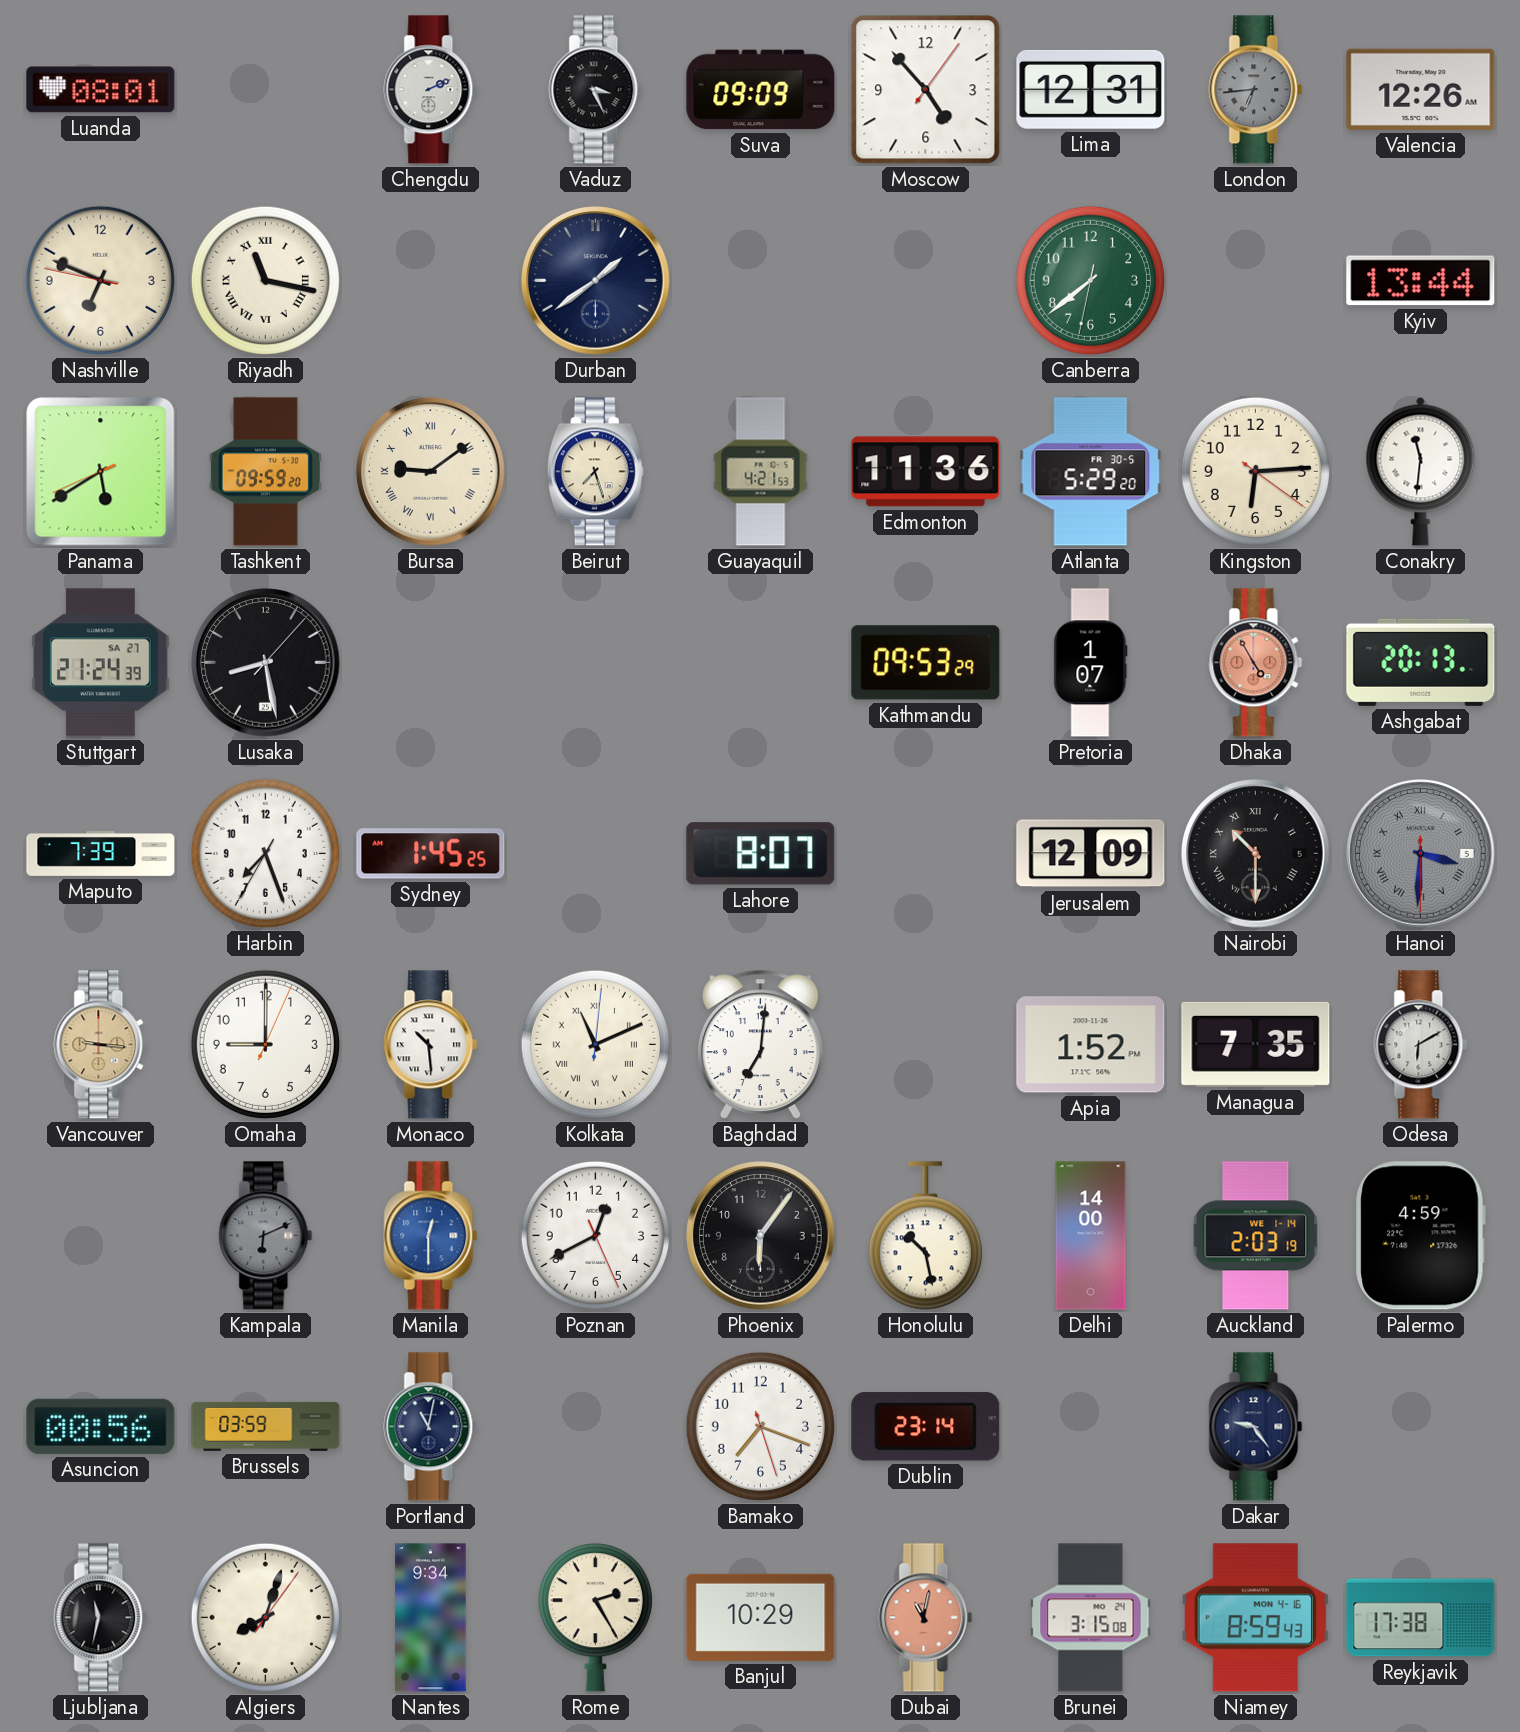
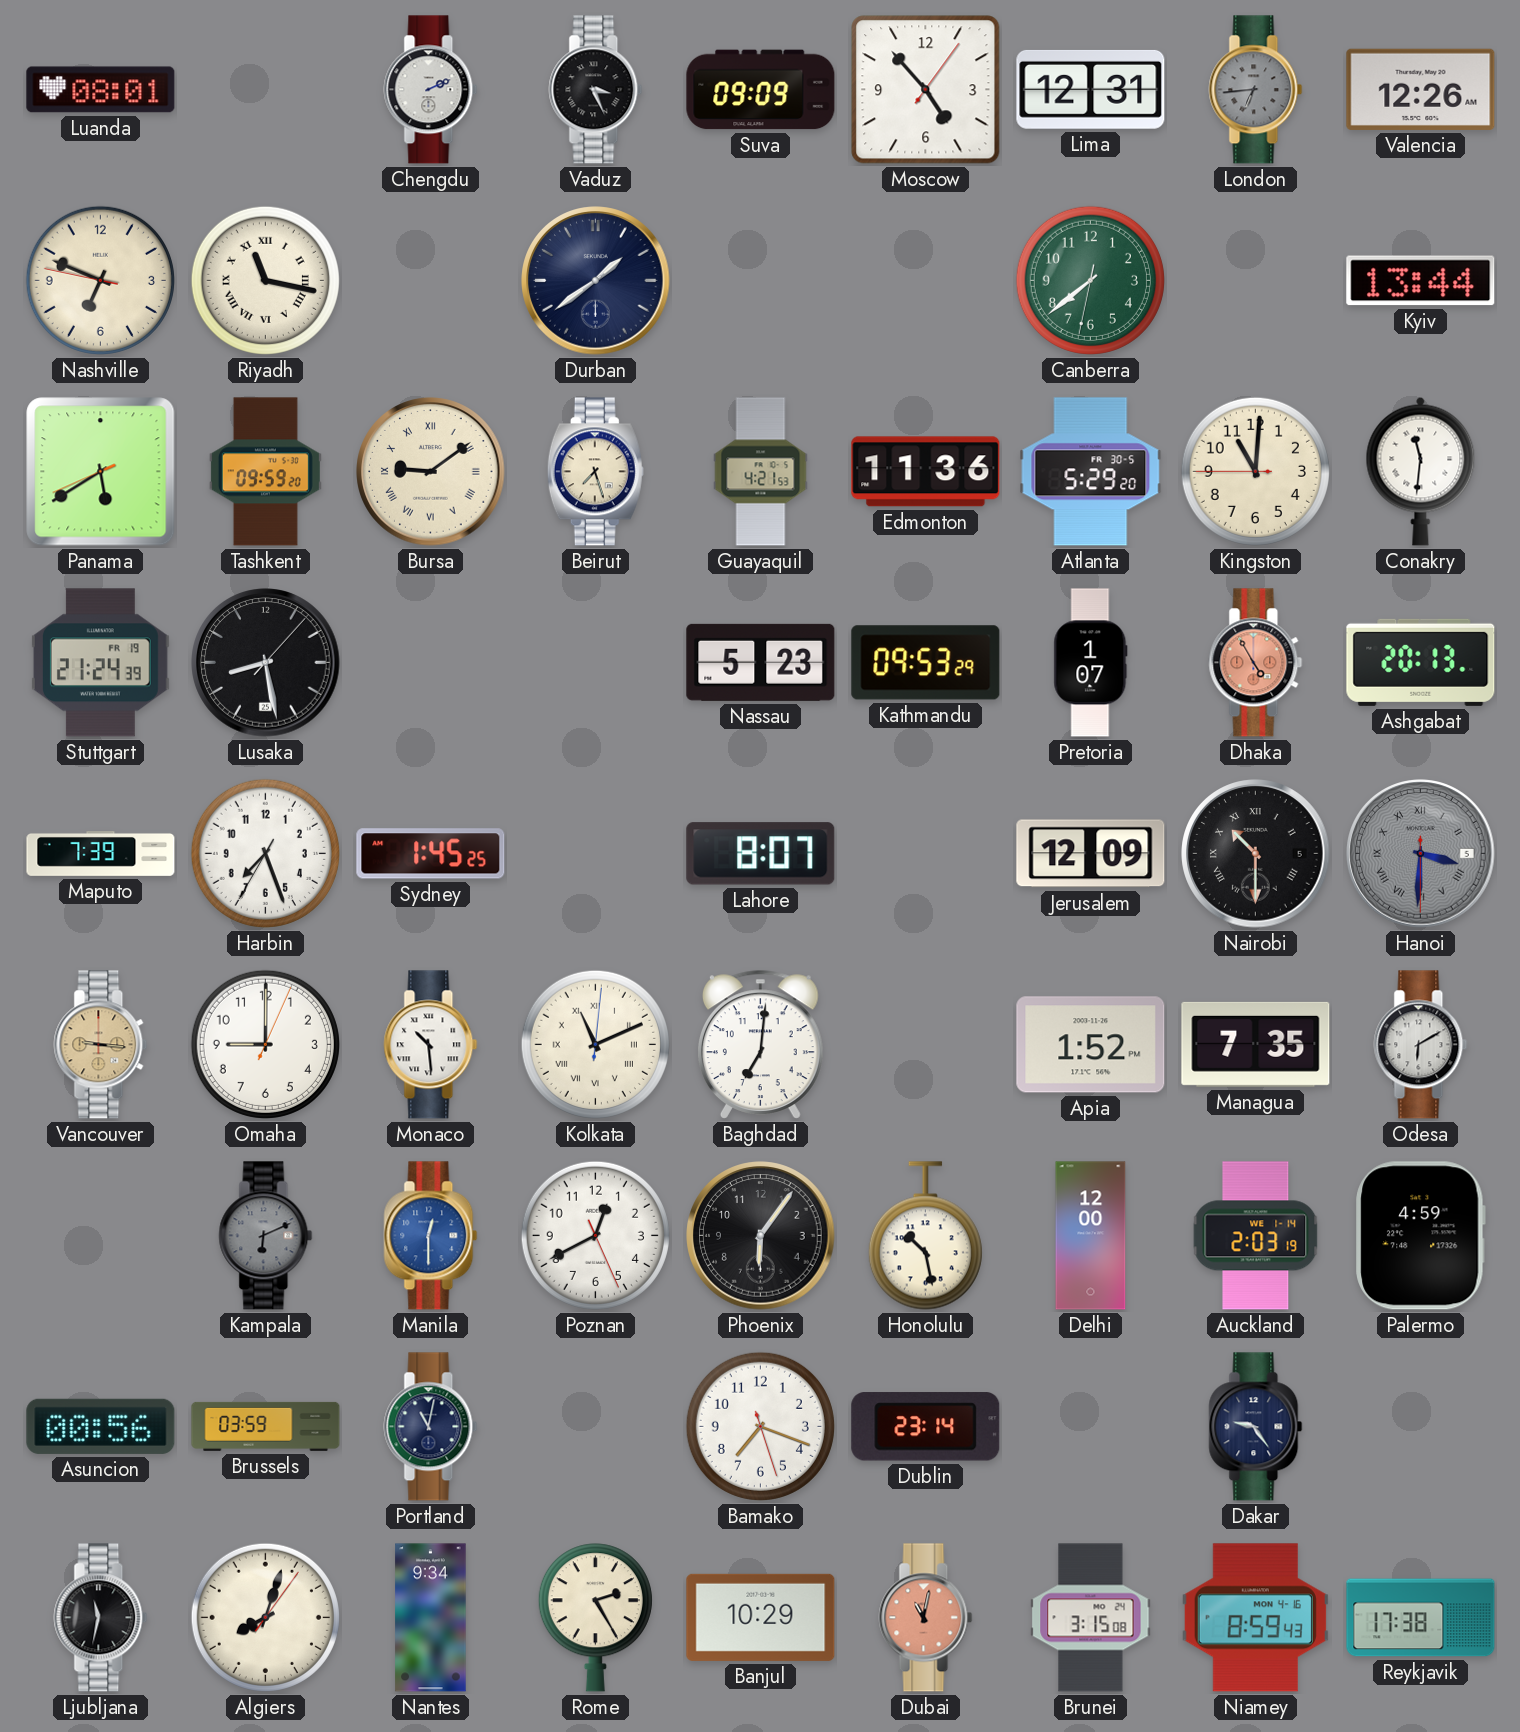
Kingston: 6:14 -> 11:00 (1255, 471)
Stuttgart date: SA 27 -> FR 19 (100, 663)
Nassau: none -> 5:23 (761, 662)
Delhi: 14:00 -> 12:00 (1091, 1236)
